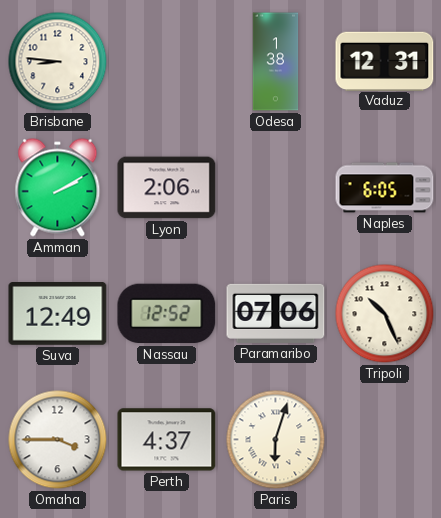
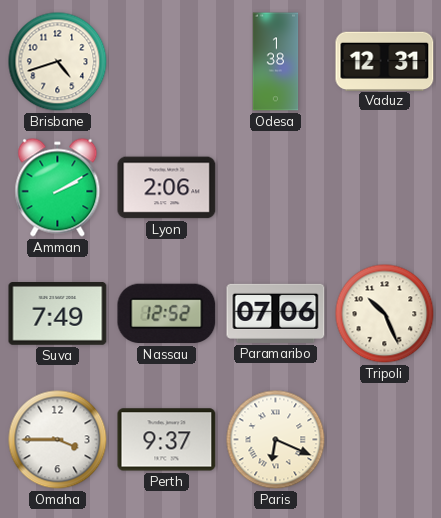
Brisbane: 8:46 -> 4:42 (58, 62)
Naples: 6:05 -> none (385, 188)
Suva: 12:49 -> 7:49 (58, 314)
Perth: 4:37 -> 9:37 (167, 440)
Paris: 6:03 -> 6:19 (276, 440)
